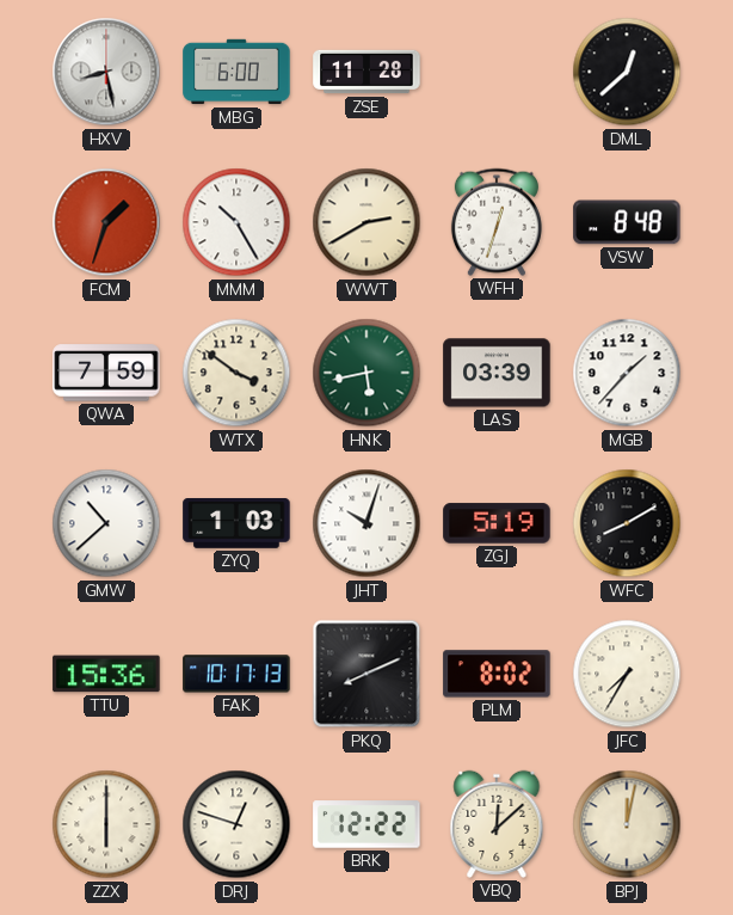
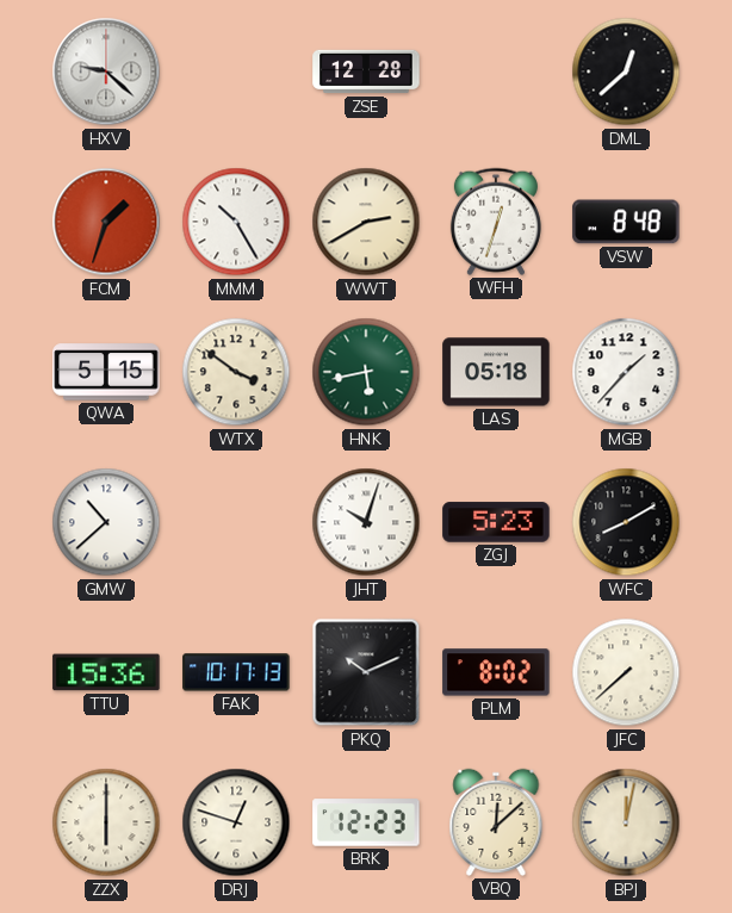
HXV: 8:28 -> 9:22 (106, 72)
MBG: 6:00 -> none (236, 72)
ZSE: 11:28 -> 12:28 (366, 72)
QWA: 7:59 -> 5:15 (106, 372)
LAS: 03:39 -> 05:18 (496, 372)
ZYQ: 1:03 -> none (236, 524)
ZGJ: 5:19 -> 5:23 (496, 522)
PKQ: 8:11 -> 10:11 (366, 672)
JFC: 7:35 -> 7:38 (626, 672)
BRK: 12:22 -> 12:23 (366, 822)
